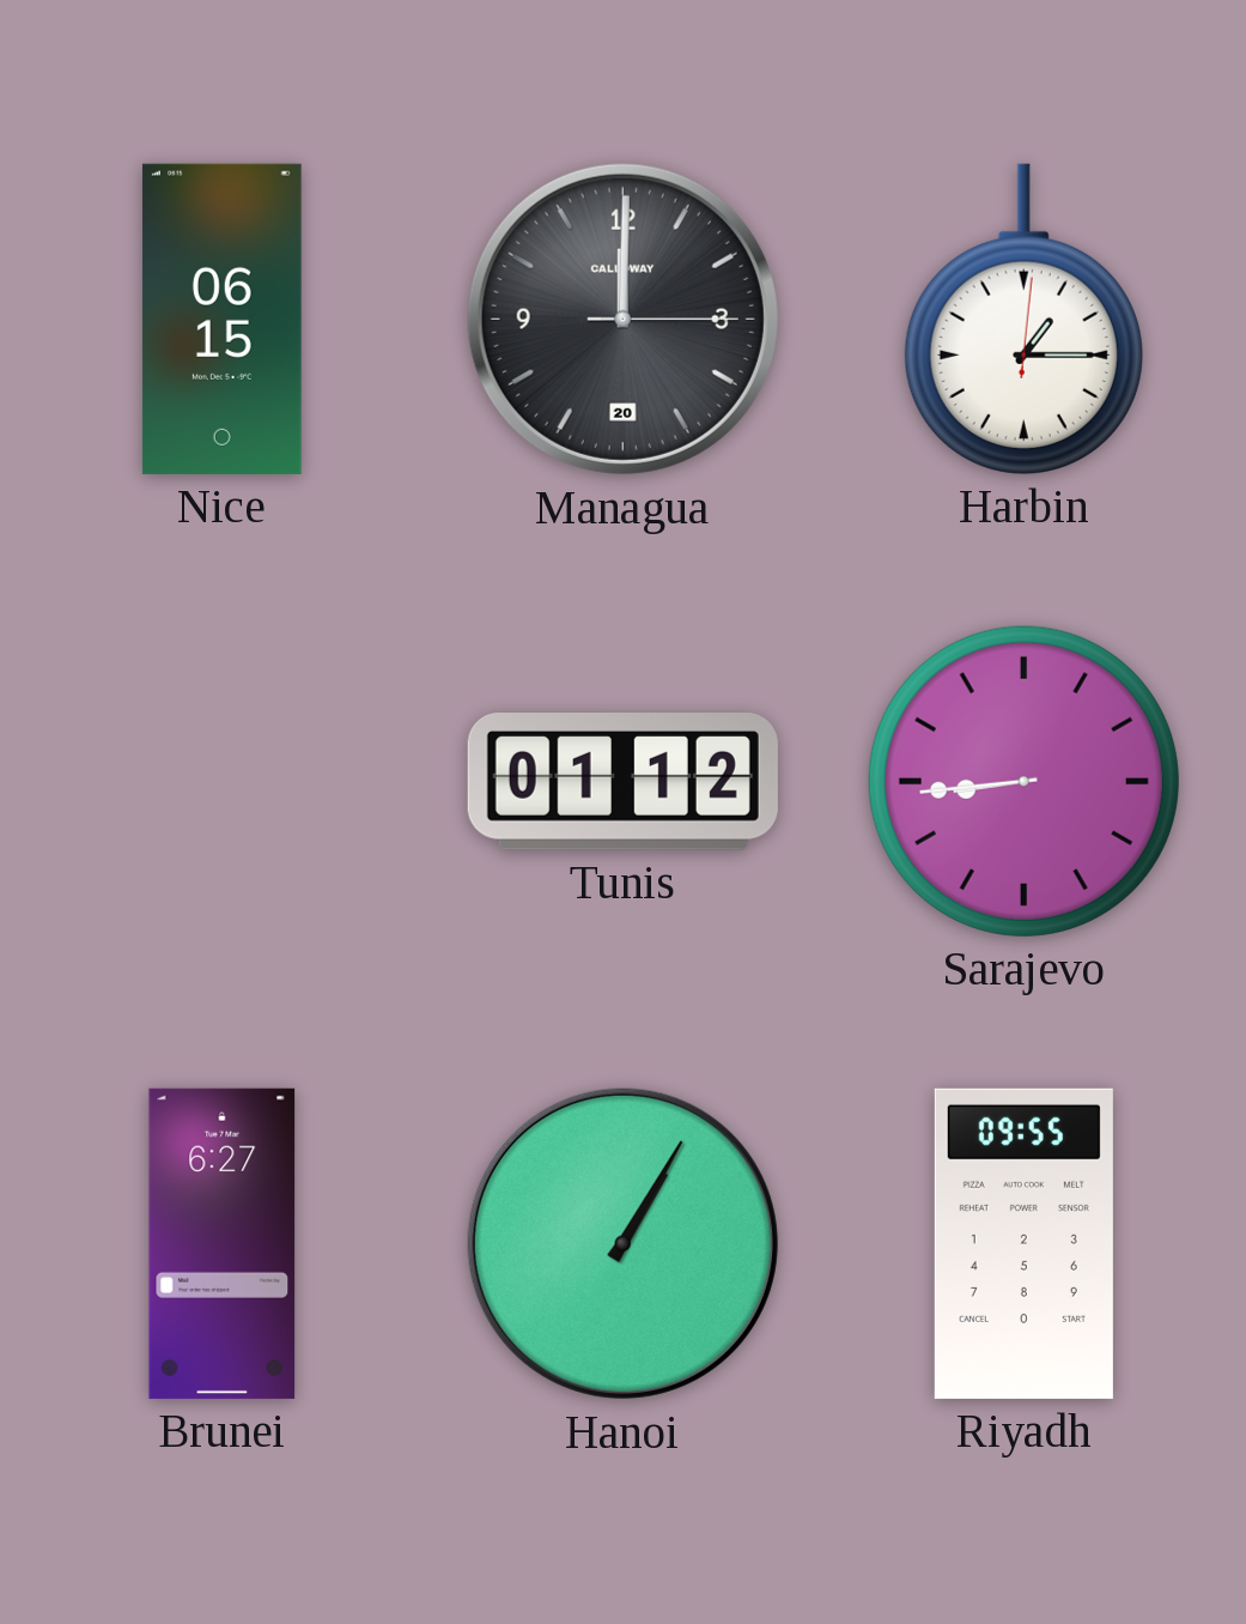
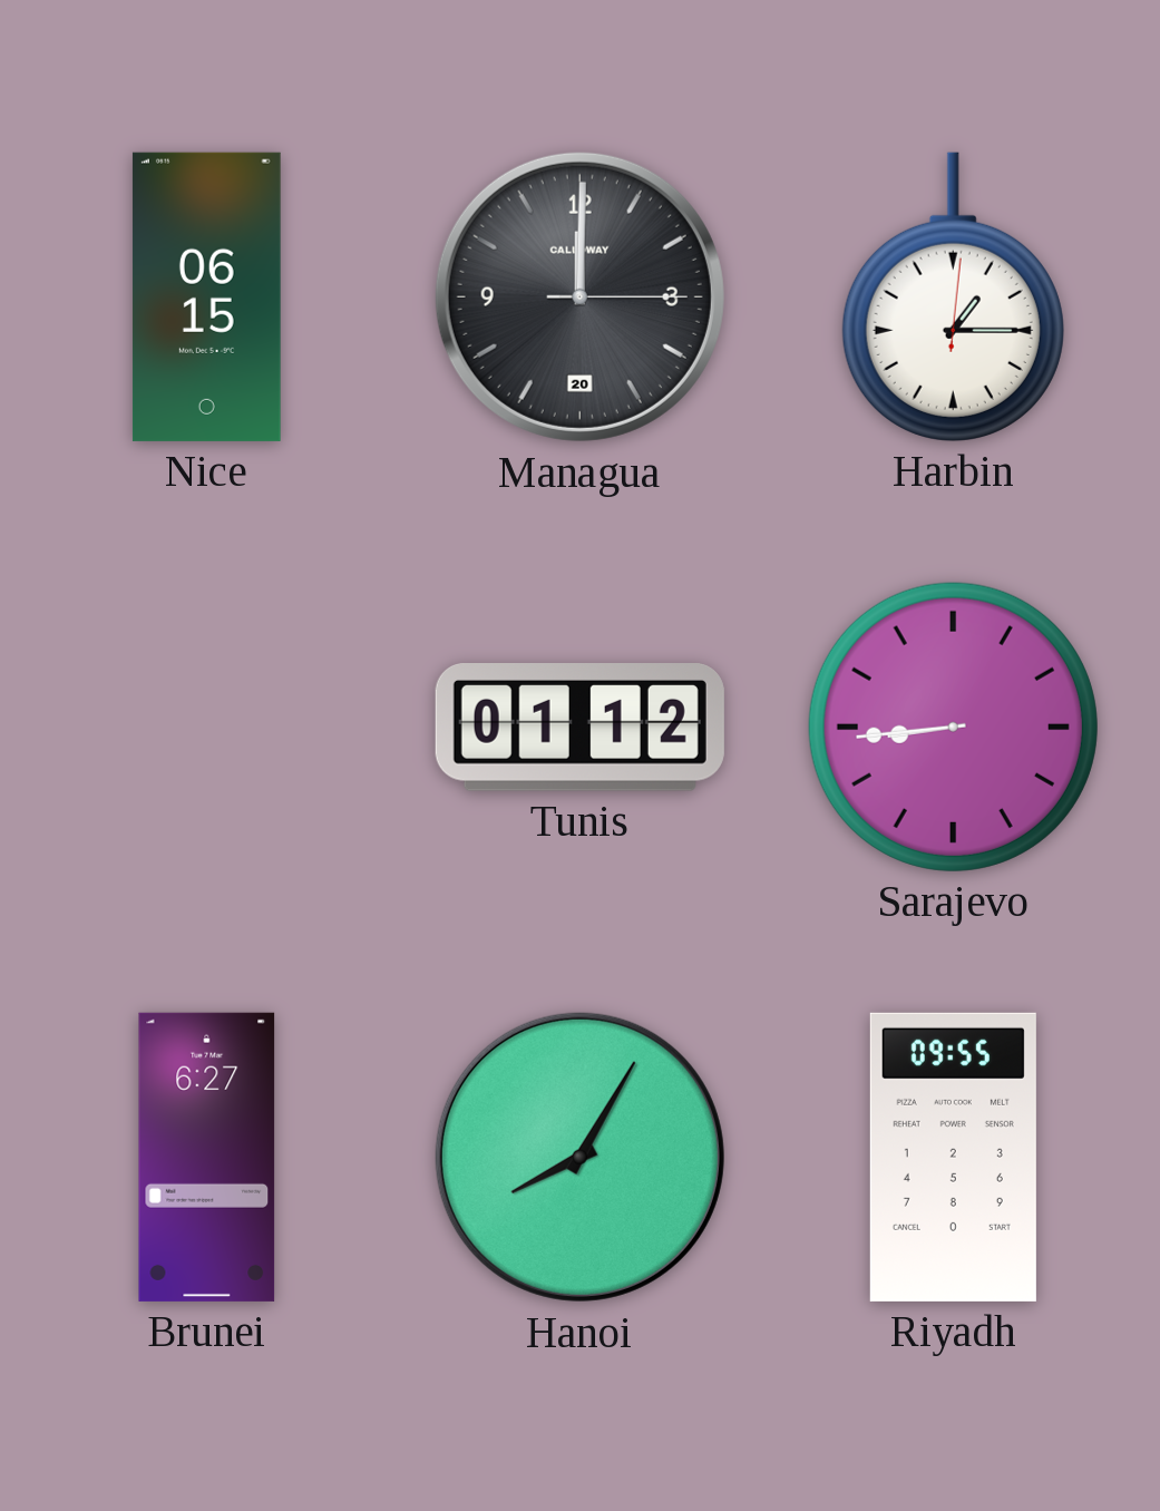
Hanoi: 1:05 -> 8:05 (579, 1157)
